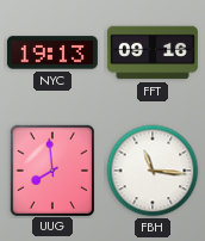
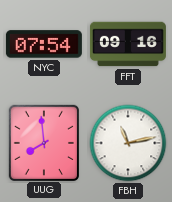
NYC: 19:13 -> 07:54 (44, 44)
FBH: 11:16 -> 11:13 (128, 143)
